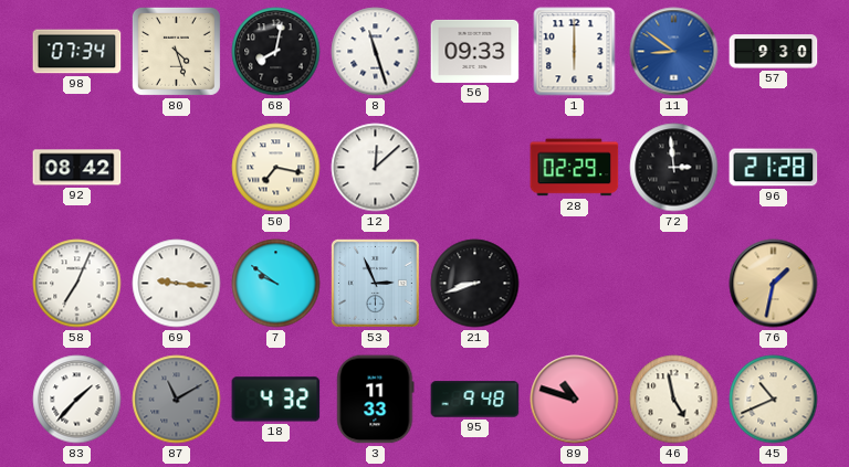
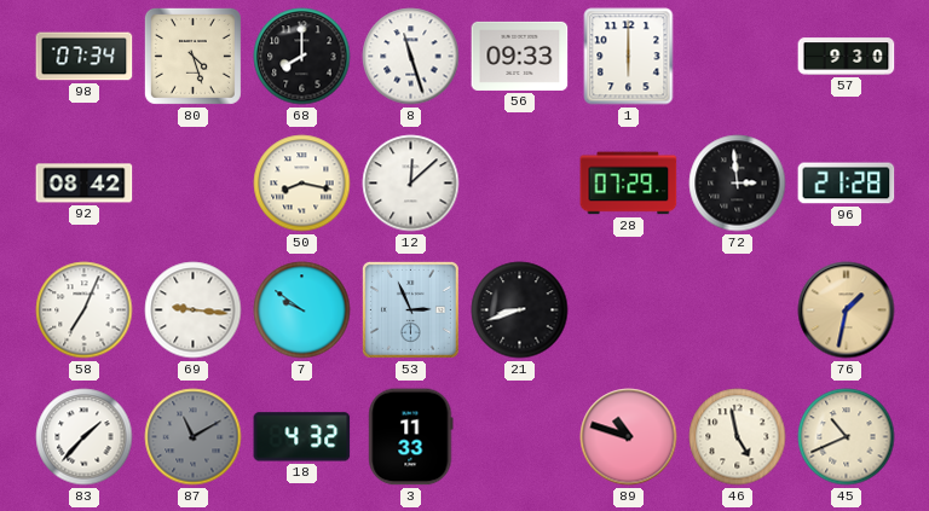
68: 8:02 -> 8:00 (302, 57)
11: 8:51 -> none (674, 52)
50: 7:17 -> 8:17 (302, 184)
28: 02:29 -> 07:29 (629, 184)
95: 9:48 -> none (475, 400)
